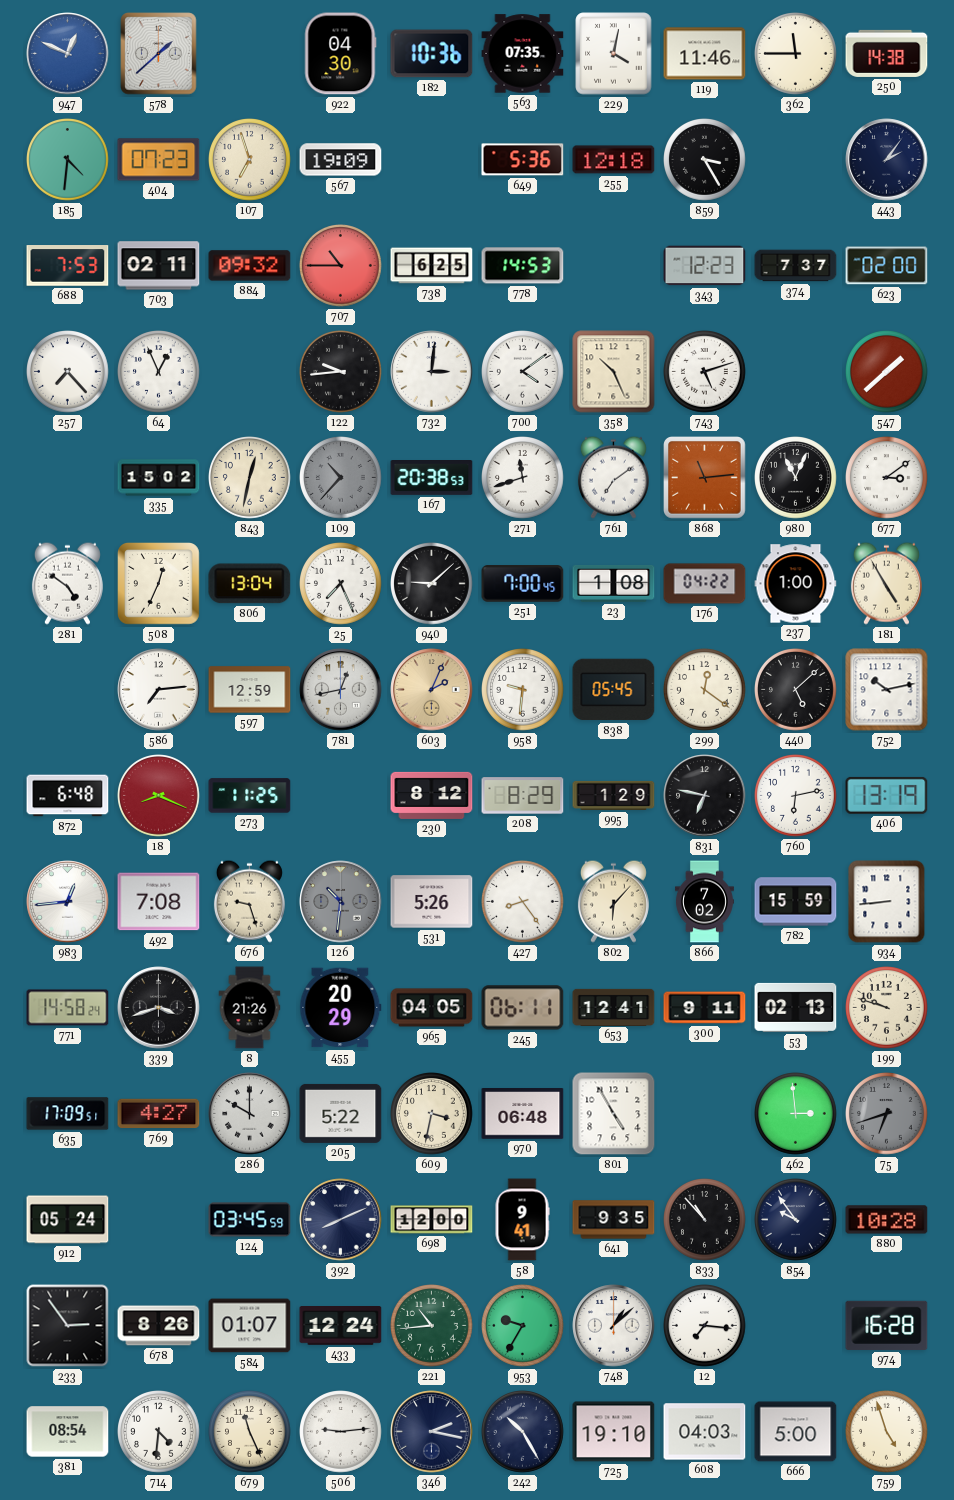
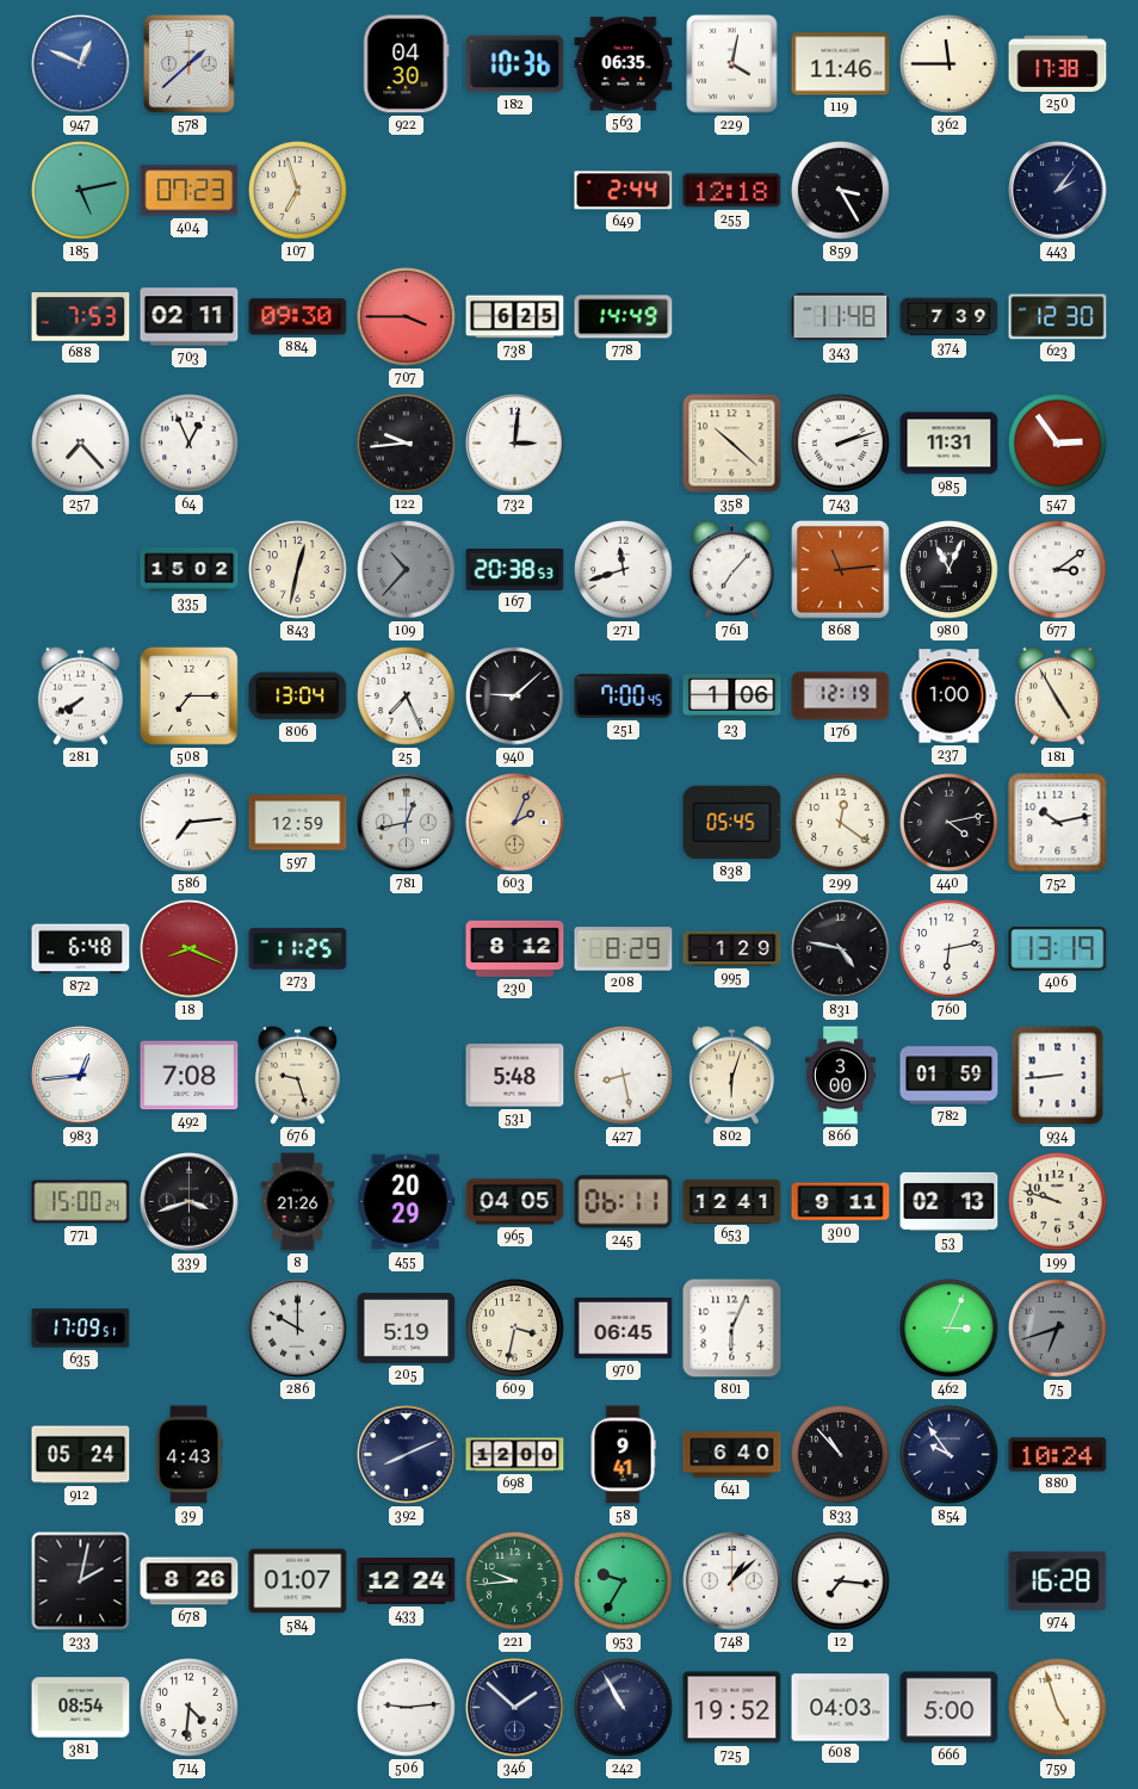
563: 07:35 -> 06:35 (624, 64)
250: 14:38 -> 17:38 (1058, 63)
185: 4:31 -> 5:13 (81, 191)
567: 19:09 -> none (341, 160)
649: 5:36 -> 2:44 (624, 191)
884: 09:32 -> 09:30 (298, 317)
707: 10:45 -> 3:45 (407, 317)
778: 14:53 -> 14:49 (624, 317)
343: 12:23 -> 11:48 (841, 317)
374: 7:37 -> 7:39 (950, 317)
623: 02:00 -> 12:30 (1058, 317)
700: 4:09 -> none (523, 372)
358: 10:26 -> 10:22 (732, 444)
743: 5:12 -> 2:12 (841, 444)
985: none -> 11:31 (950, 444)
547: 1:38 -> 2:54 (1058, 444)
761: 7:09 -> 7:07 (731, 569)
281: 4:51 -> 7:40 (80, 695)
508: 12:34 -> 7:15 (190, 697)
23: 1:08 -> 1:06 (732, 695)
176: 04:22 -> 12:19 (841, 697)
958: 9:31 -> none (523, 690)
440: 5:08 -> 4:13 (950, 823)
831: 6:47 -> 4:47 (841, 949)
126: 10:31 -> none (341, 902)
531: 5:26 -> 5:48 (515, 1076)
427: 8:24 -> 8:28 (624, 1076)
802: 6:07 -> 6:03 (731, 1075)
866: 7:02 -> 3:00 (840, 1076)
782: 15:59 -> 01:59 (950, 1076)
771: 14:58 -> 15:00 (81, 1202)
769: 4:27 -> none (159, 1114)
205: 5:22 -> 5:19 (407, 1327)
970: 06:48 -> 06:45 (624, 1329)
801: 4:55 -> 6:04 (732, 1329)
462: 2:59 -> 3:04 (950, 1329)
39: none -> 4:43 (188, 1455)
124: 03:45 -> none (250, 1220)
641: 9:35 -> 6:40 (732, 1455)
880: 10:28 -> 10:24 (1058, 1455)
233: 2:54 -> 2:02 (81, 1581)
221: 10:44 -> 9:44 (515, 1581)
679: 11:26 -> none (250, 1432)
346: 2:17 -> 1:52 (515, 1708)
242: 10:25 -> 10:55 (624, 1708)
725: 19:10 -> 19:52 (732, 1708)
